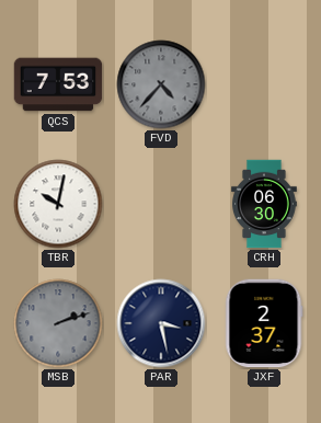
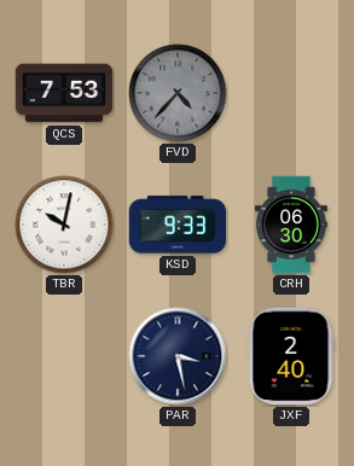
KSD: none -> 9:33 (178, 225)
MSB: 2:12 -> none (58, 323)
JXF: 2:37 -> 2:40 (291, 356)
